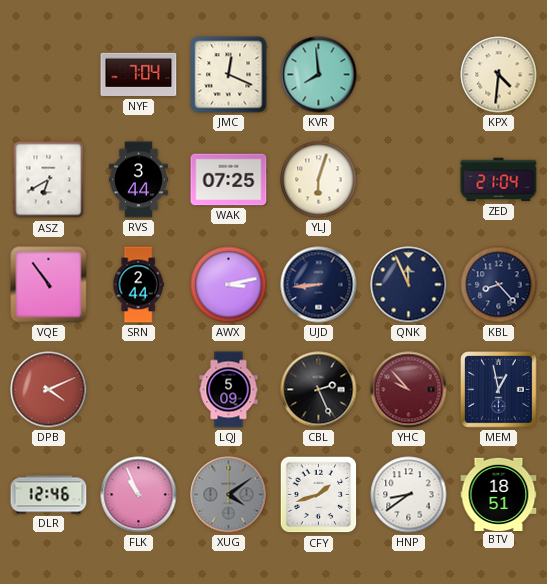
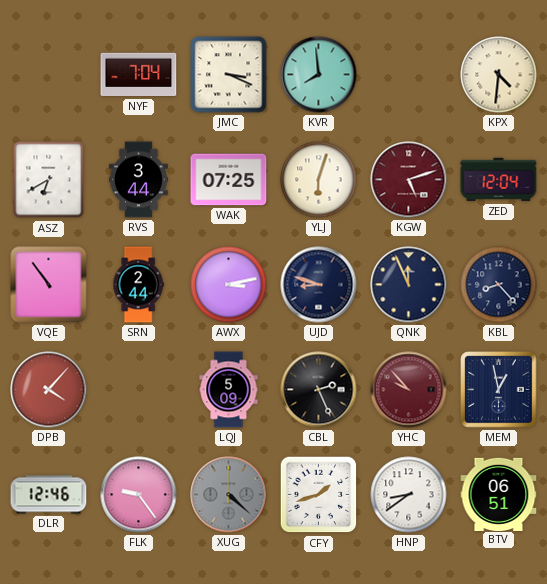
JMC: 12:19 -> 3:19 (229, 75)
KGW: none -> 5:12 (409, 180)
ZED: 21:04 -> 12:04 (499, 180)
UJD: 8:44 -> 8:48 (319, 285)
DPB: 4:11 -> 4:07 (49, 390)
FLK: 10:56 -> 9:24 (139, 495)
XUG: 4:09 -> 4:22 (229, 495)
BTV: 18:51 -> 06:51 (499, 494)
